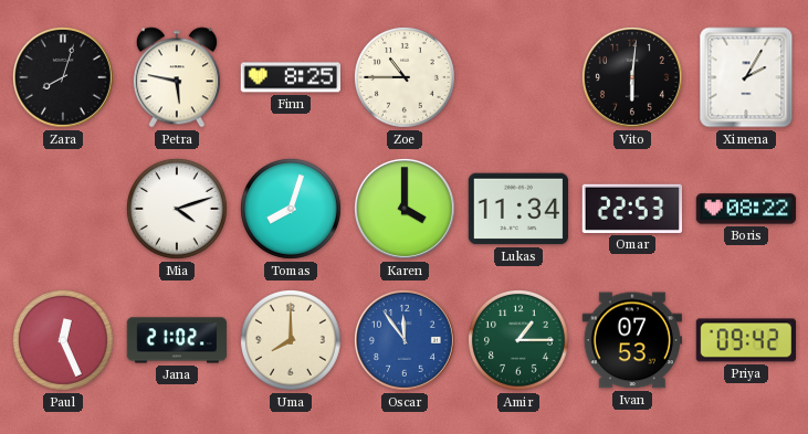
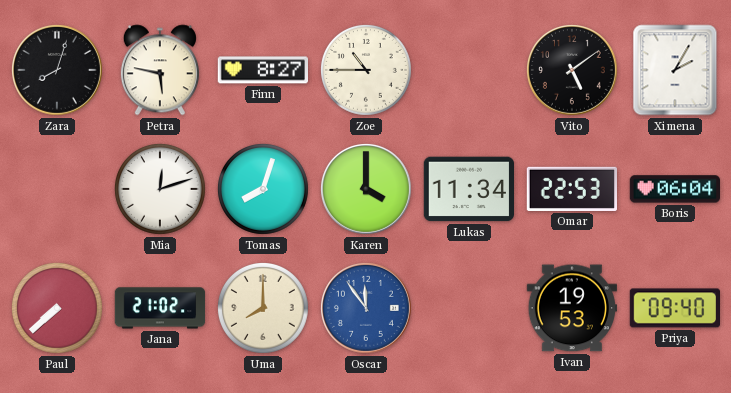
Finn: 8:25 -> 8:27 (263, 70)
Vito: 6:01 -> 5:09 (572, 70)
Mia: 4:12 -> 12:12 (160, 189)
Boris: 08:22 -> 06:04 (674, 189)
Paul: 12:26 -> 7:38 (57, 308)
Amir: 1:15 -> none (518, 340)
Ivan: 07:53 -> 19:53 (571, 308)
Priya: 09:42 -> 09:40 (674, 308)
